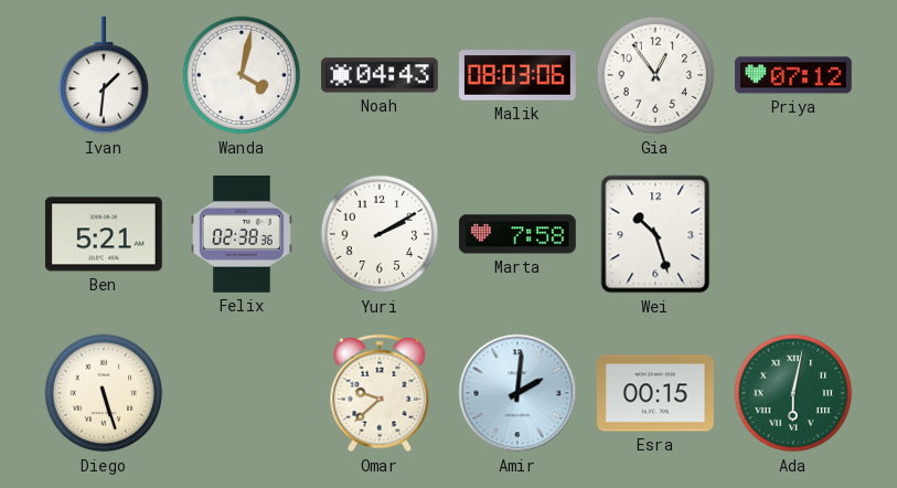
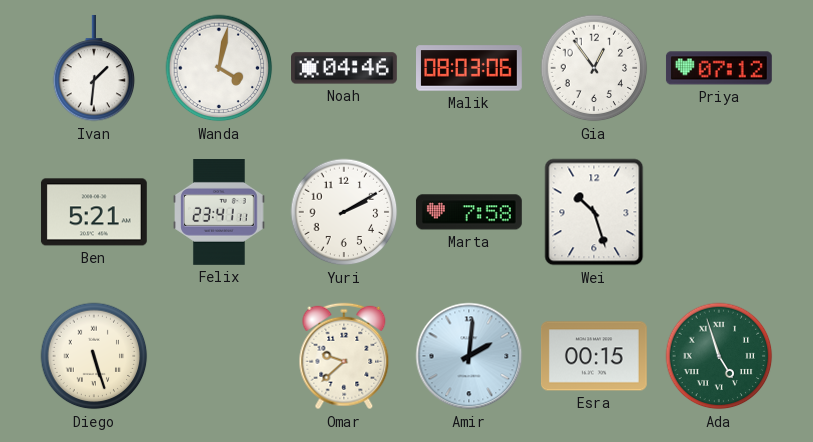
Noah: 04:43 -> 04:46 (345, 68)
Felix: 02:38 -> 23:41 (220, 213)
Ada: 6:02 -> 4:57 (719, 356)
